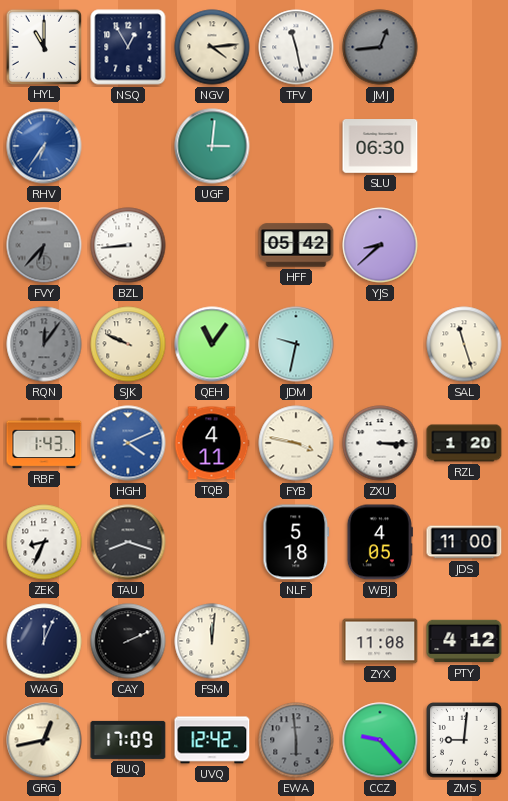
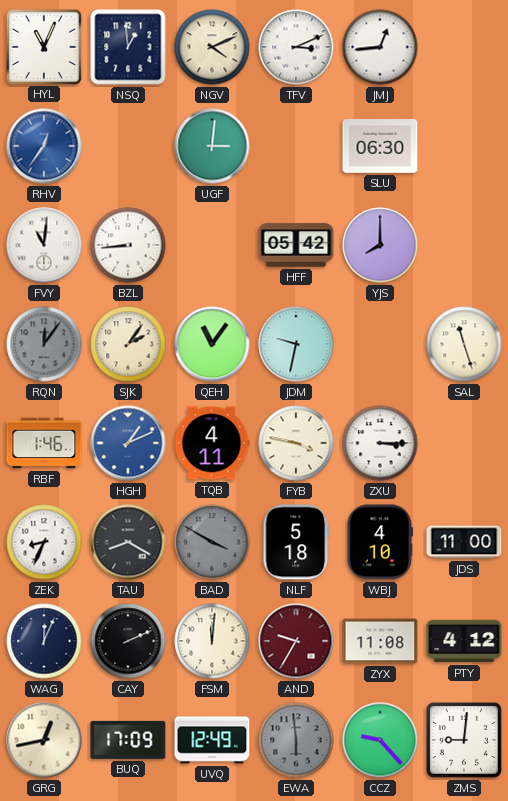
HYL: 11:00 -> 11:04 (43, 46)
NSQ: 12:55 -> 12:59 (128, 47)
NGV: 4:14 -> 4:11 (212, 47)
TFV: 11:28 -> 3:11 (296, 47)
JMJ dial: grey -> white (380, 47)
RHV: 6:36 -> 12:36 (44, 146)
FVY: 6:37 -> 11:01 (44, 245)
FVY dial: grey -> white (44, 245)
YJS: 8:38 -> 8:00 (380, 245)
SJK: 9:49 -> 2:06 (128, 344)
RBF: 1:43 -> 1:46 (44, 443)
HGH: 4:11 -> 1:11 (128, 443)
RZL: 1:20 -> none (464, 443)
TAU: 8:18 -> 8:20 (128, 542)
BAD: none -> 3:50 (212, 542)
WBJ: 4:05 -> 4:10 (380, 542)
AND: none -> 9:35 (296, 641)
UVQ: 12:42 -> 12:49 (212, 740)
